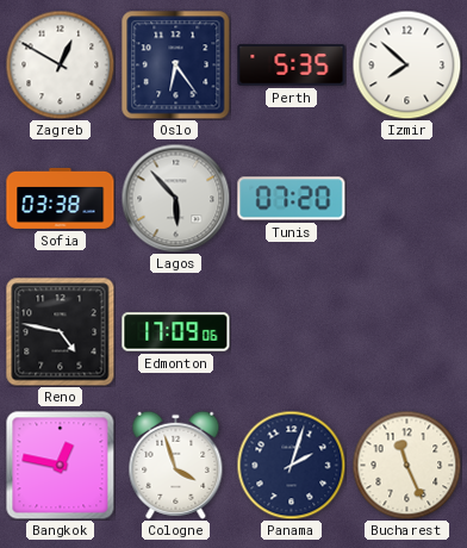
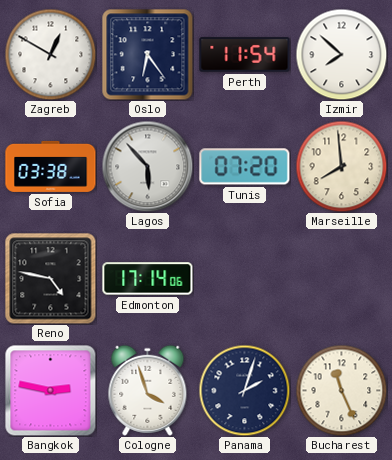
Perth: 5:35 -> 11:54 (245, 55)
Marseille: none -> 7:59 (341, 166)
Edmonton: 17:09 -> 17:14 (148, 279)
Bangkok: 12:47 -> 2:47 (50, 390)
